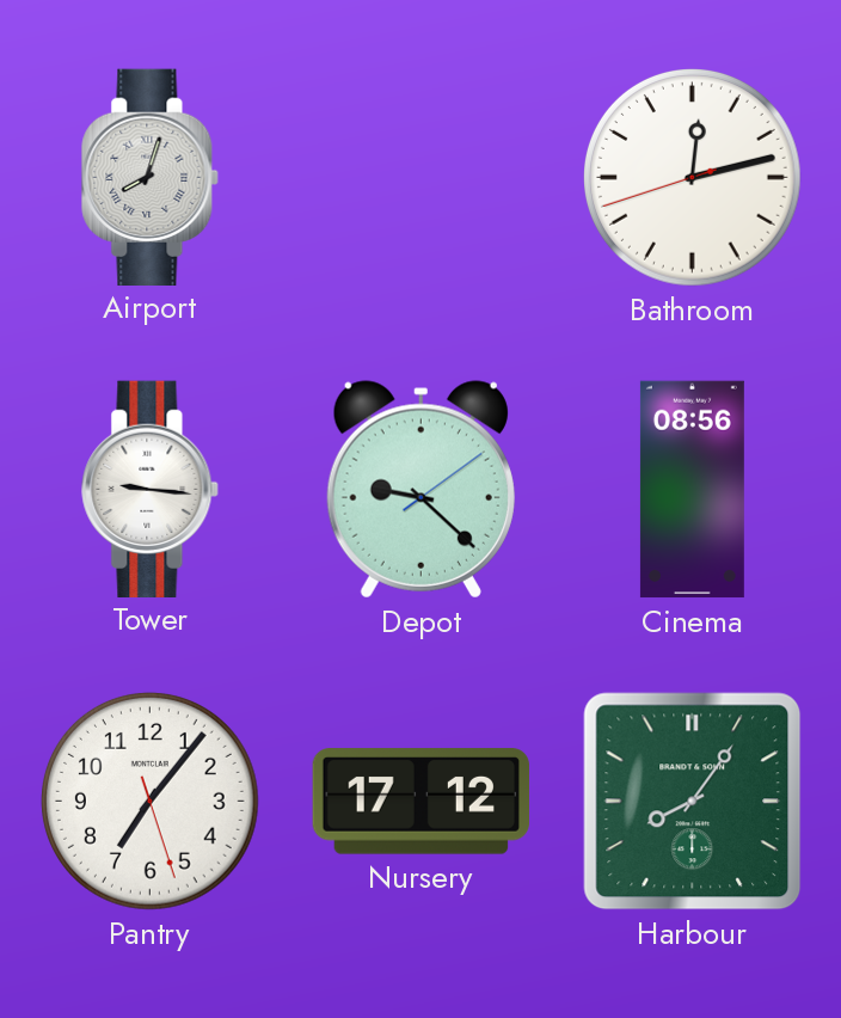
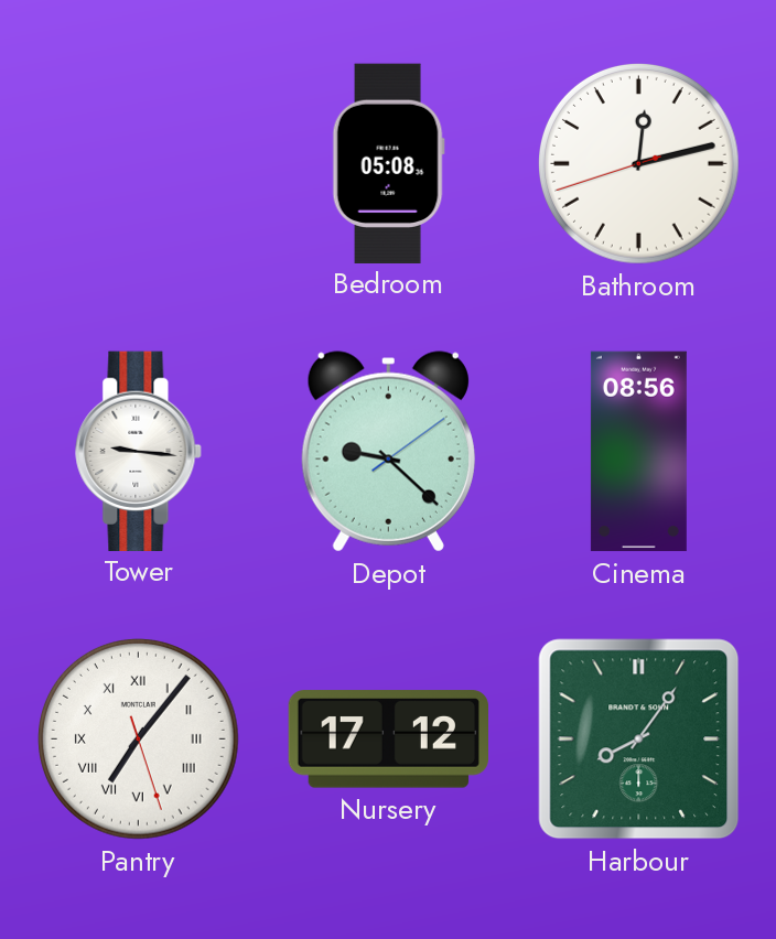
Airport: 8:03 -> none (151, 177)
Bedroom: none -> 05:08 (388, 163)
Pantry numerals: Arabic -> Roman (139, 740)
